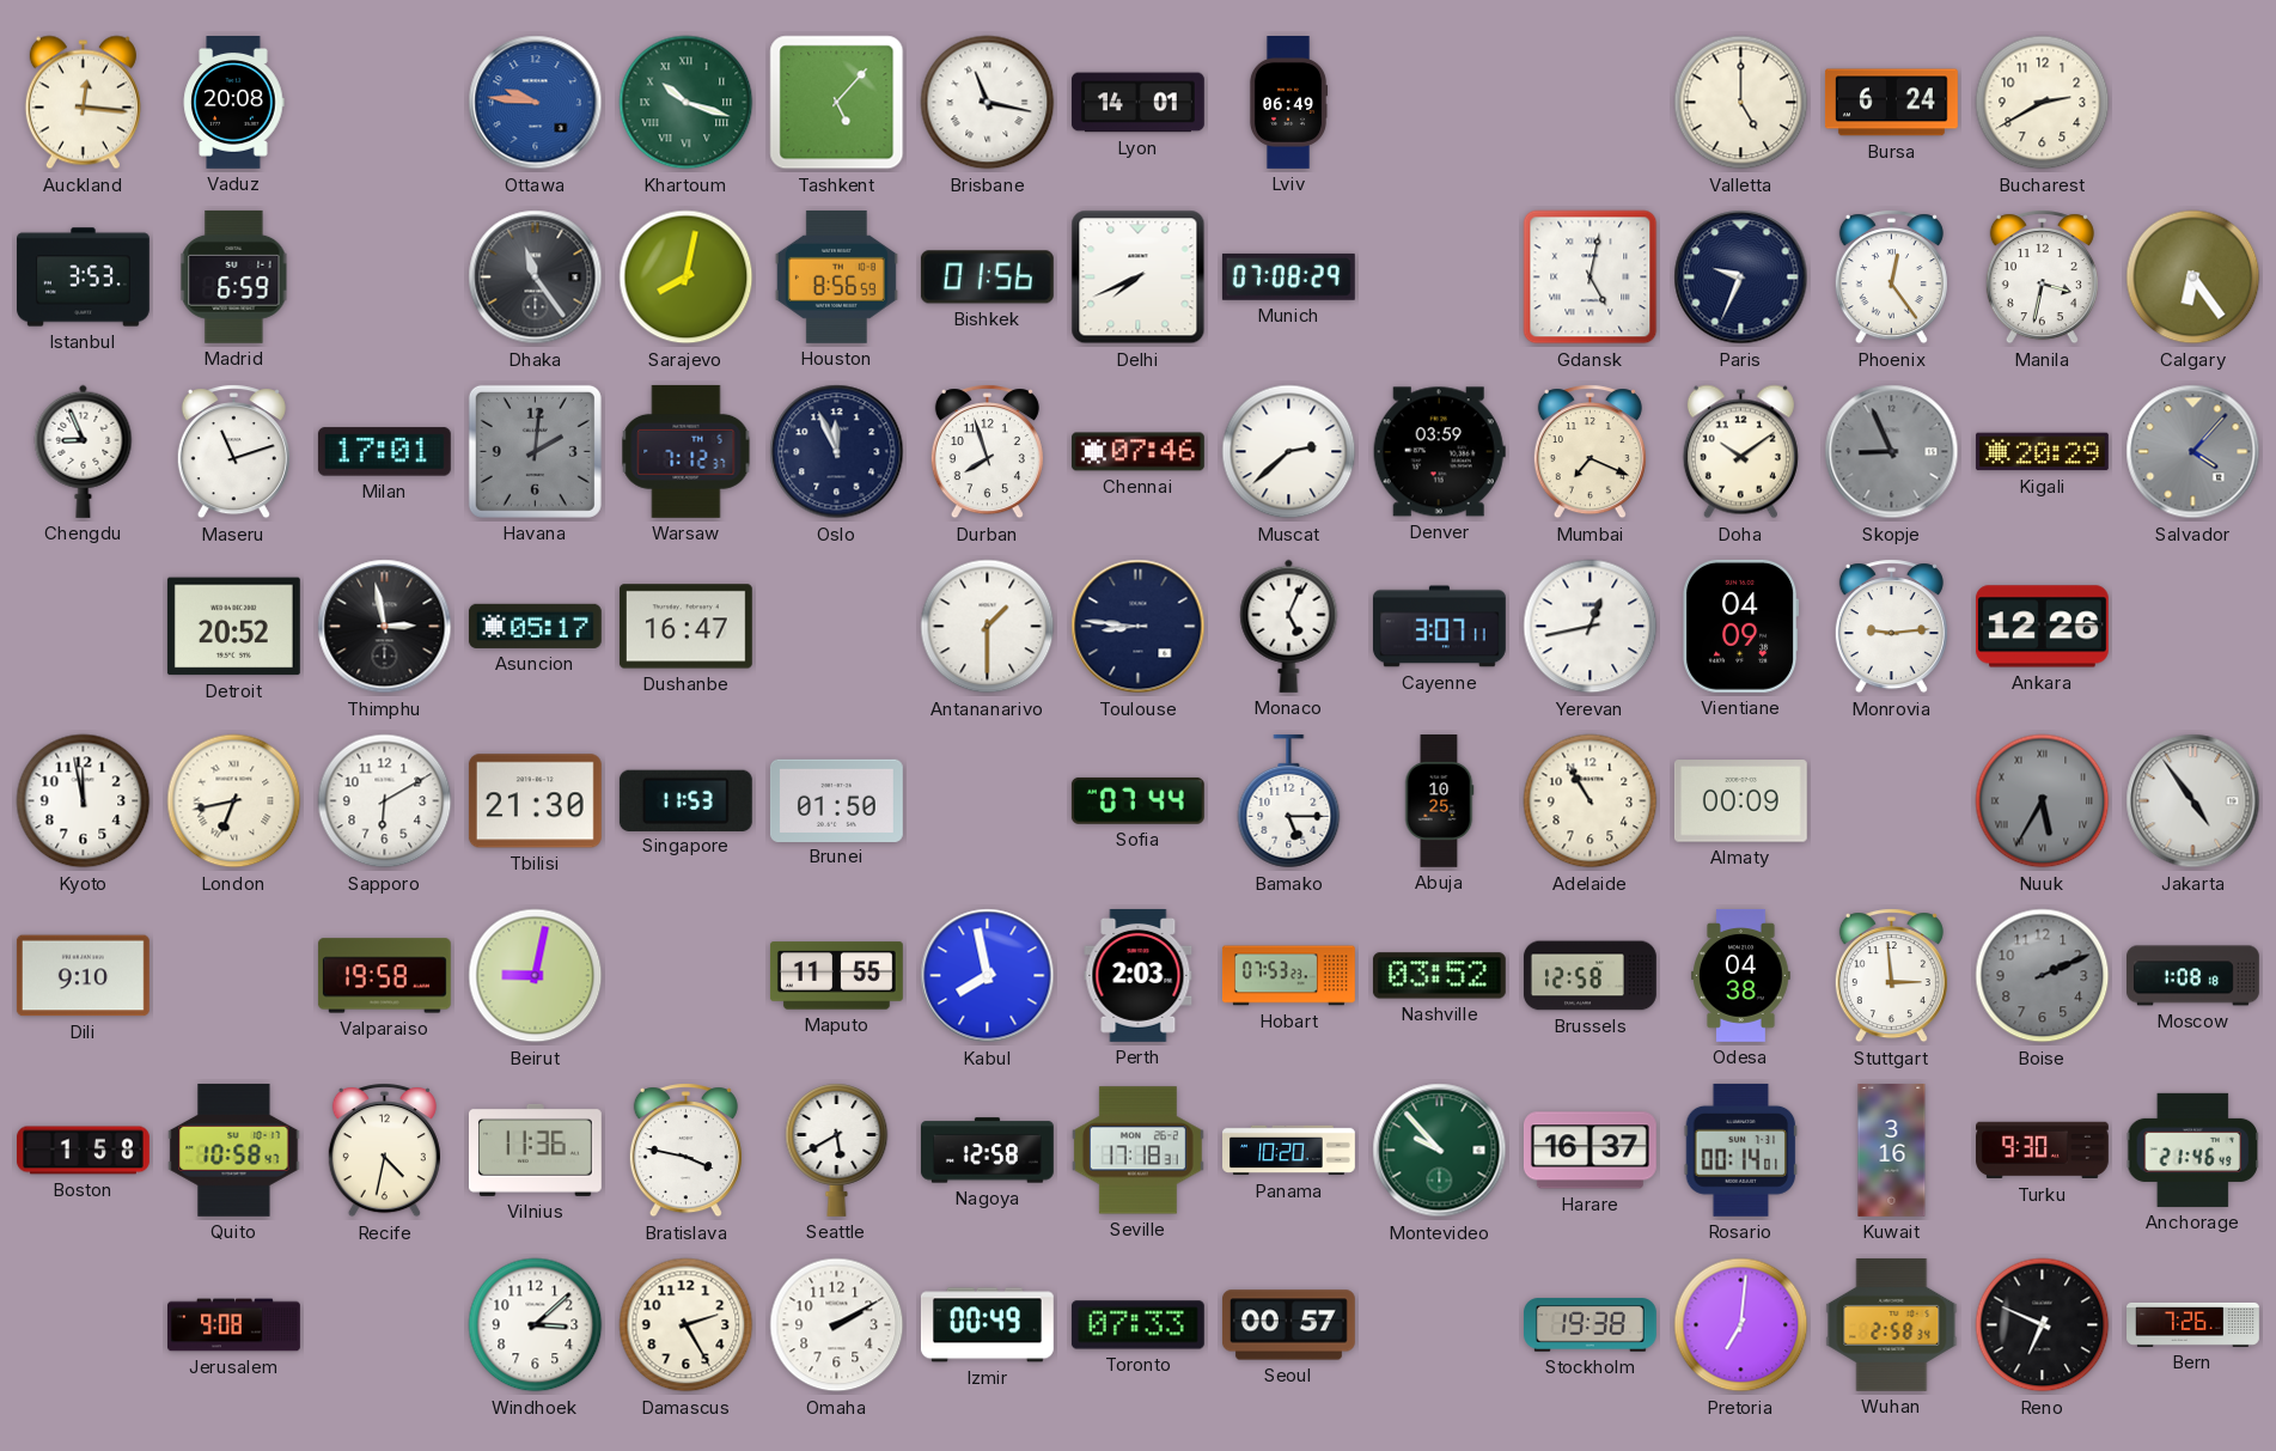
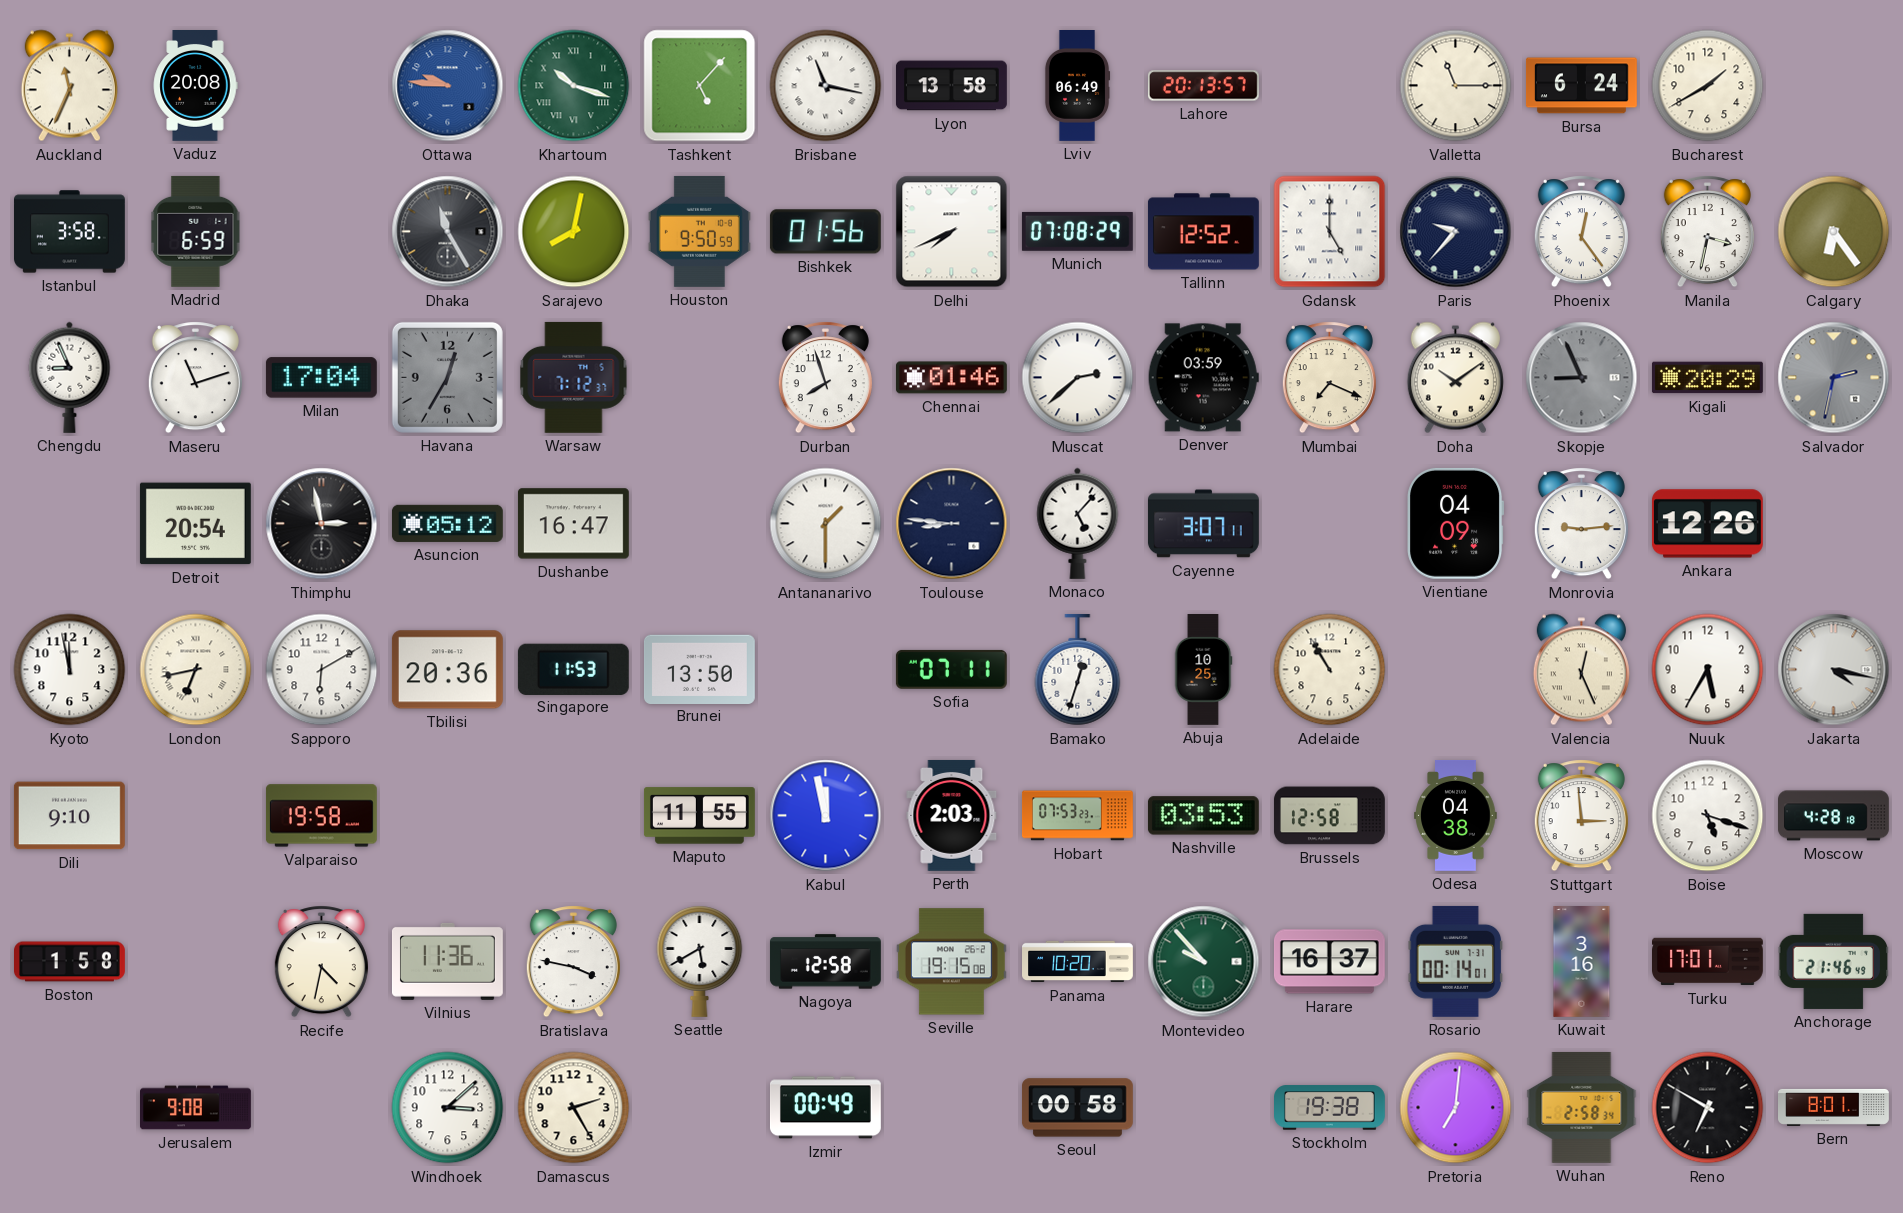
Auckland: 12:16 -> 11:34 (69, 86)
Lyon: 14:01 -> 13:58 (951, 86)
Lahore: none -> 20:13 (1203, 86)
Valletta: 5:00 -> 11:15 (1456, 86)
Bucharest: 2:40 -> 1:40 (1708, 86)
Istanbul: 3:53 -> 3:58 (70, 232)
Dhaka: 11:24 -> 11:25 (448, 232)
Houston: 8:56 -> 9:50 (699, 231)
Tallinn: none -> 12:52 (1203, 232)
Gdansk: 5:02 -> 5:00 (1330, 232)
Paris: 9:34 -> 9:37 (1456, 232)
Milan: 17:01 -> 17:04 (321, 378)
Havana: 2:01 -> 12:35 (447, 377)
Oslo: 11:56 -> none (837, 452)
Chennai: 07:46 -> 01:46 (951, 378)
Salvador: 4:07 -> 2:32 (1834, 378)
Detroit: 20:52 -> 20:54 (195, 524)
Asuncion: 05:17 -> 05:12 (447, 523)
Monaco: 5:04 -> 5:07 (1078, 523)
Yerevan: 12:43 -> none (1591, 627)
Tbilisi: 21:30 -> 20:36 (447, 670)
Brunei: 01:50 -> 13:50 (699, 669)
Sofia: 07:44 -> 07:11 (951, 669)
Bamako: 5:15 -> 12:33 (1078, 670)
Almaty: 00:09 -> none (1740, 801)
Valencia: none -> 12:26 (1581, 670)
Nuuk dial: grey -> white (1708, 670)
Nuuk numerals: Roman -> Arabic (1708, 670)
Jakarta: 4:54 -> 4:17 (1834, 670)
Beirut: 9:02 -> none (536, 976)
Kabul: 7:58 -> 11:58 (826, 816)
Nashville: 03:52 -> 03:53 (1203, 816)
Boise: 2:11 -> 5:18 (1708, 816)
Boise dial: grey -> white (1708, 816)
Moscow: 1:08 -> 4:28 (1834, 816)
Quito: 10:58 -> none (234, 1150)
Seville: 17:18 -> 19:15 (951, 962)
Turku: 9:30 -> 17:01 (1708, 962)
Omaha: 2:10 -> none (837, 1325)
Toronto: 07:33 -> none (1137, 1325)
Seoul: 00:57 -> 00:58 (1078, 1108)
Reno: 6:49 -> 6:50 (1708, 1108)
Bern: 7:26 -> 8:01 (1834, 1107)
